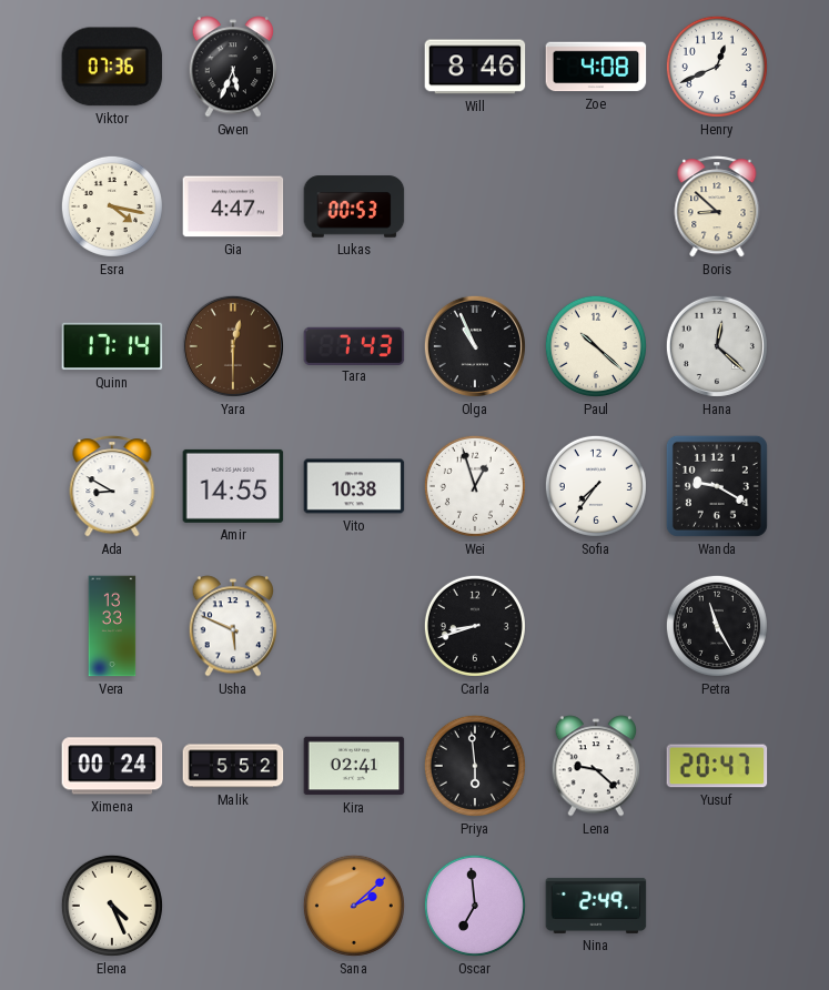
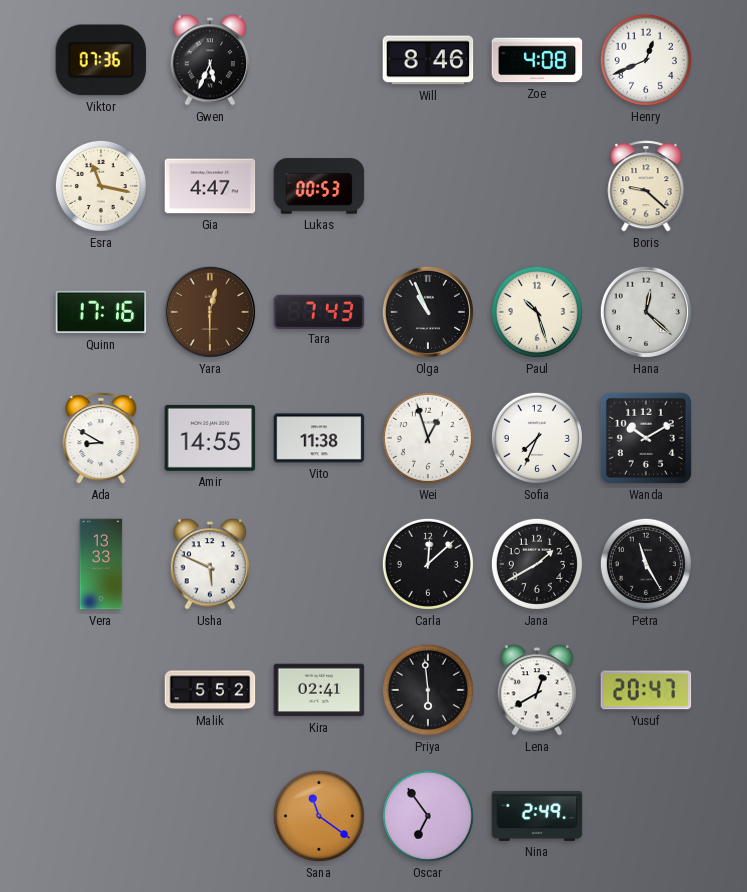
Esra: 4:17 -> 11:17 (101, 186)
Boris: 8:52 -> 9:22 (646, 186)
Quinn: 17:14 -> 17:16 (101, 312)
Paul: 10:22 -> 10:27 (537, 312)
Vito: 10:38 -> 11:38 (319, 438)
Sofia: 7:36 -> 7:34 (537, 438)
Wanda: 9:20 -> 10:10 (646, 438)
Carla: 8:42 -> 12:08 (428, 564)
Jana: none -> 1:40 (537, 564)
Ximena: 00:24 -> none (112, 766)
Lena: 9:22 -> 12:40 (537, 690)
Elena: 4:26 -> none (112, 906)
Sana: 2:08 -> 11:21 (319, 816)
Oscar: 6:59 -> 6:54 (428, 816)
